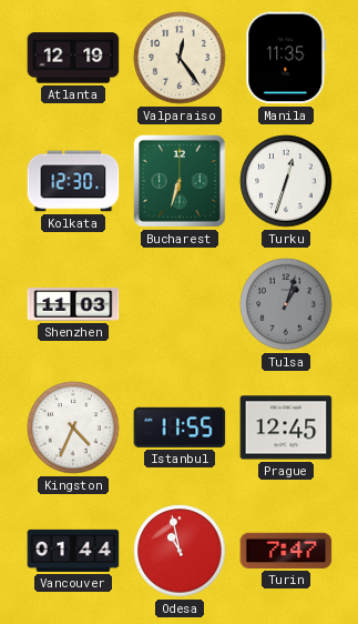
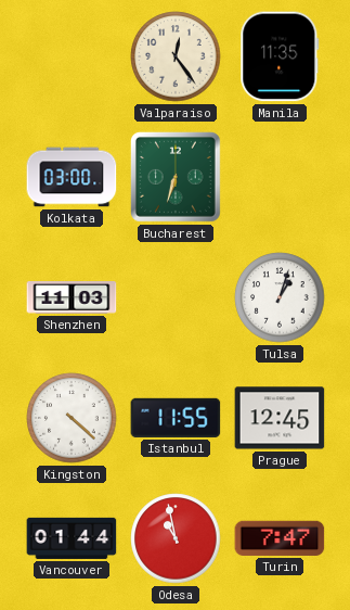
Atlanta: 12:19 -> none (73, 58)
Kolkata: 12:30 -> 03:00 (72, 177)
Turku: 12:33 -> none (286, 181)
Tulsa dial: grey -> white (280, 297)
Kingston: 4:34 -> 4:22 (72, 418)
